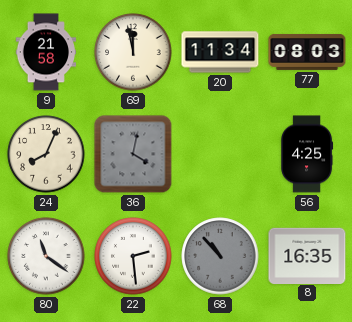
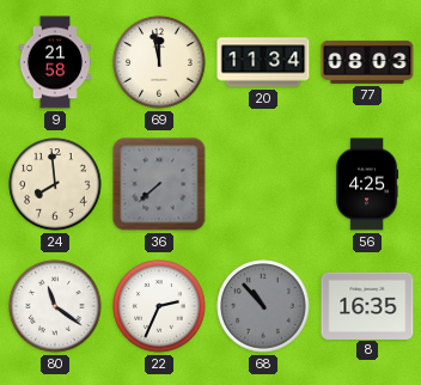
24: 8:04 -> 7:59 (55, 184)
36: 4:02 -> 7:38 (159, 184)
22: 2:29 -> 2:34 (159, 306)
